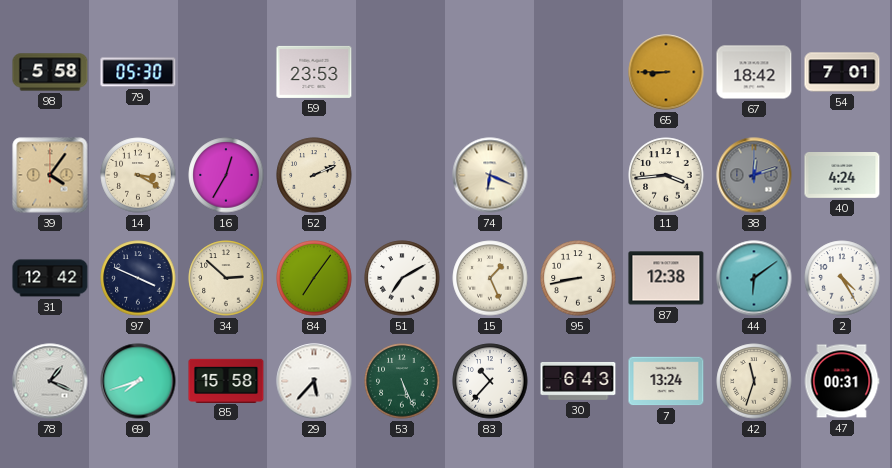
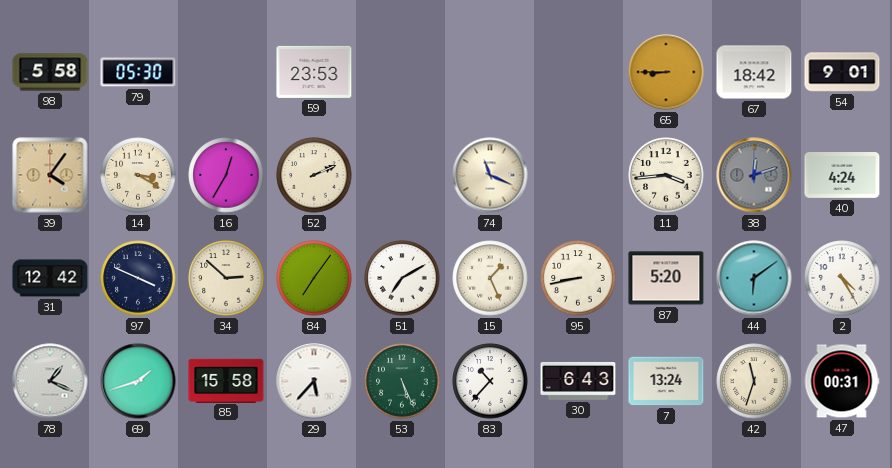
54: 7:01 -> 9:01 (842, 72)
74: 6:19 -> 11:19 (490, 175)
87: 12:38 -> 5:20 (666, 278)
69: 7:42 -> 1:42 (138, 381)
